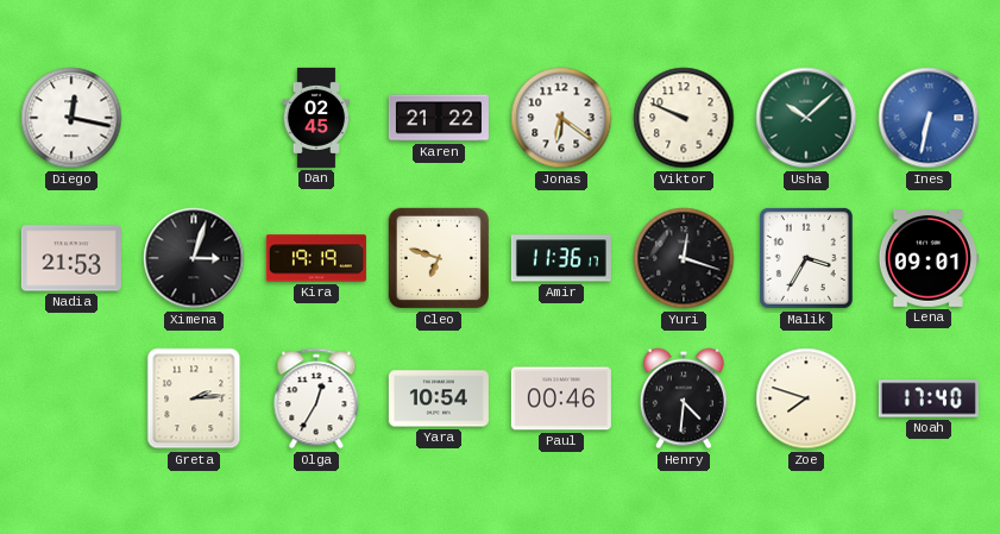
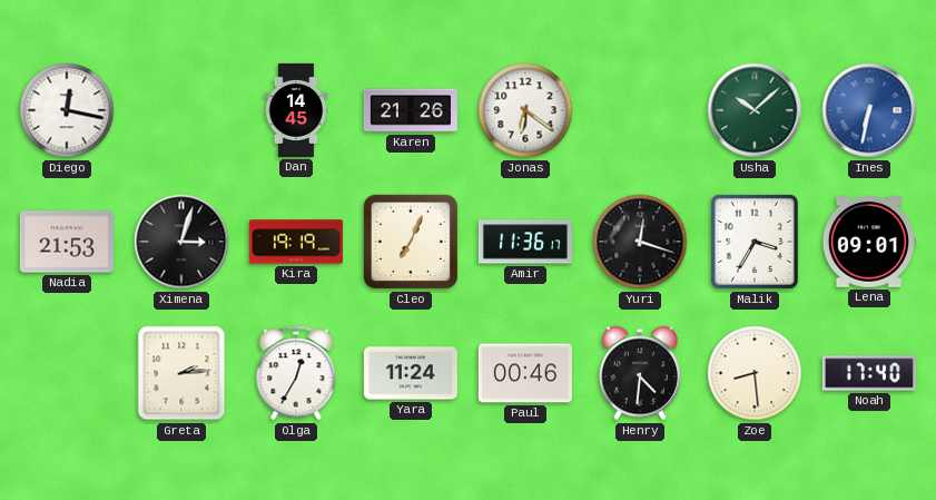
Dan: 02:45 -> 14:45 (296, 110)
Karen: 21:22 -> 21:26 (411, 110)
Viktor: 9:49 -> none (684, 118)
Cleo: 6:48 -> 7:04 (411, 242)
Yara: 10:54 -> 11:24 (411, 373)
Zoe: 7:48 -> 8:29 (755, 373)
